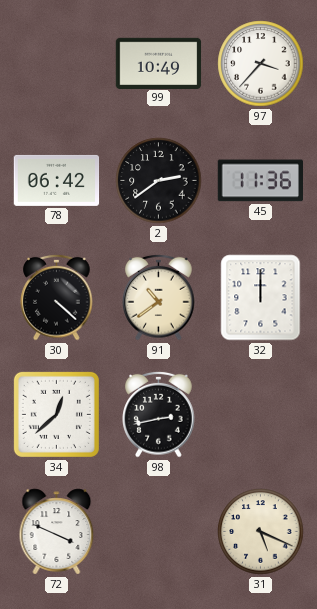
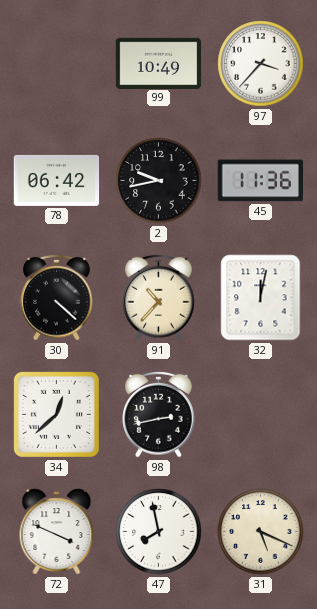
2: 2:39 -> 9:43 (159, 181)
91: 10:39 -> 10:37 (159, 297)
32: 12:00 -> 12:02 (261, 298)
47: none -> 7:58 (159, 532)
